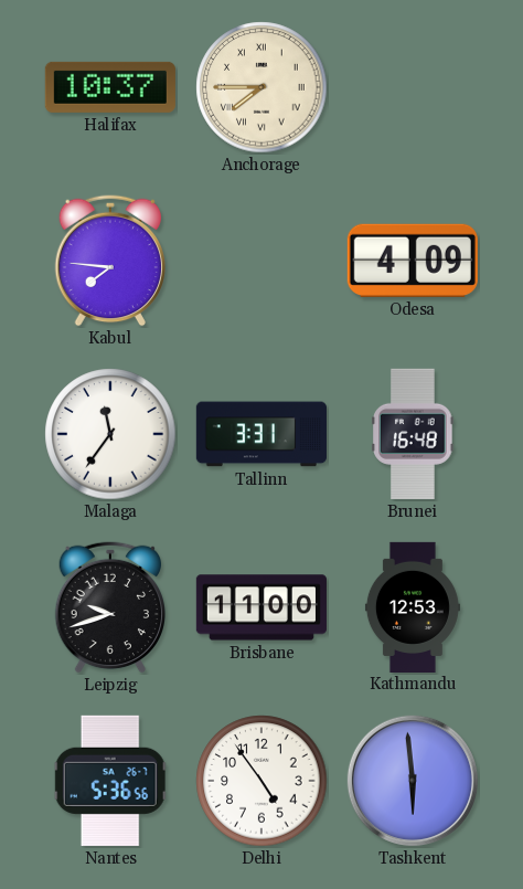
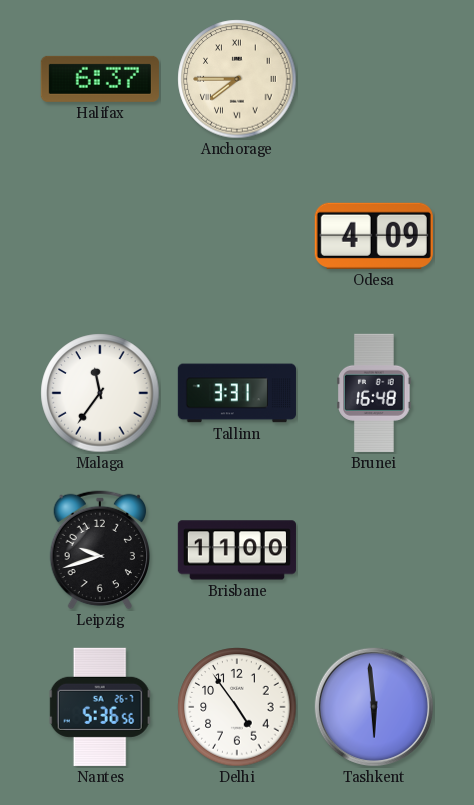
Halifax: 10:37 -> 6:37 (100, 79)
Kabul: 7:46 -> none (110, 261)
Kathmandu: 12:53 -> none (413, 606)
